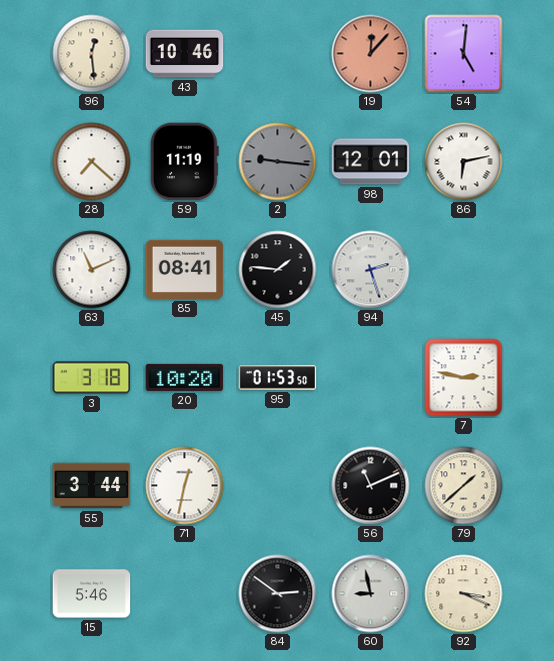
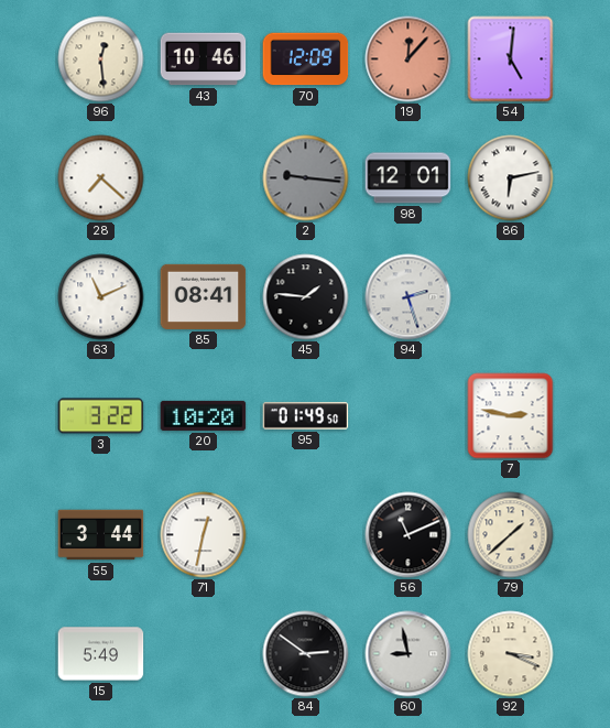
70: none -> 12:09 (306, 59)
59: 11:19 -> none (184, 162)
3: 3:18 -> 3:22 (101, 416)
95: 01:53 -> 01:49 (306, 416)
15: 5:46 -> 5:49 (101, 654)
